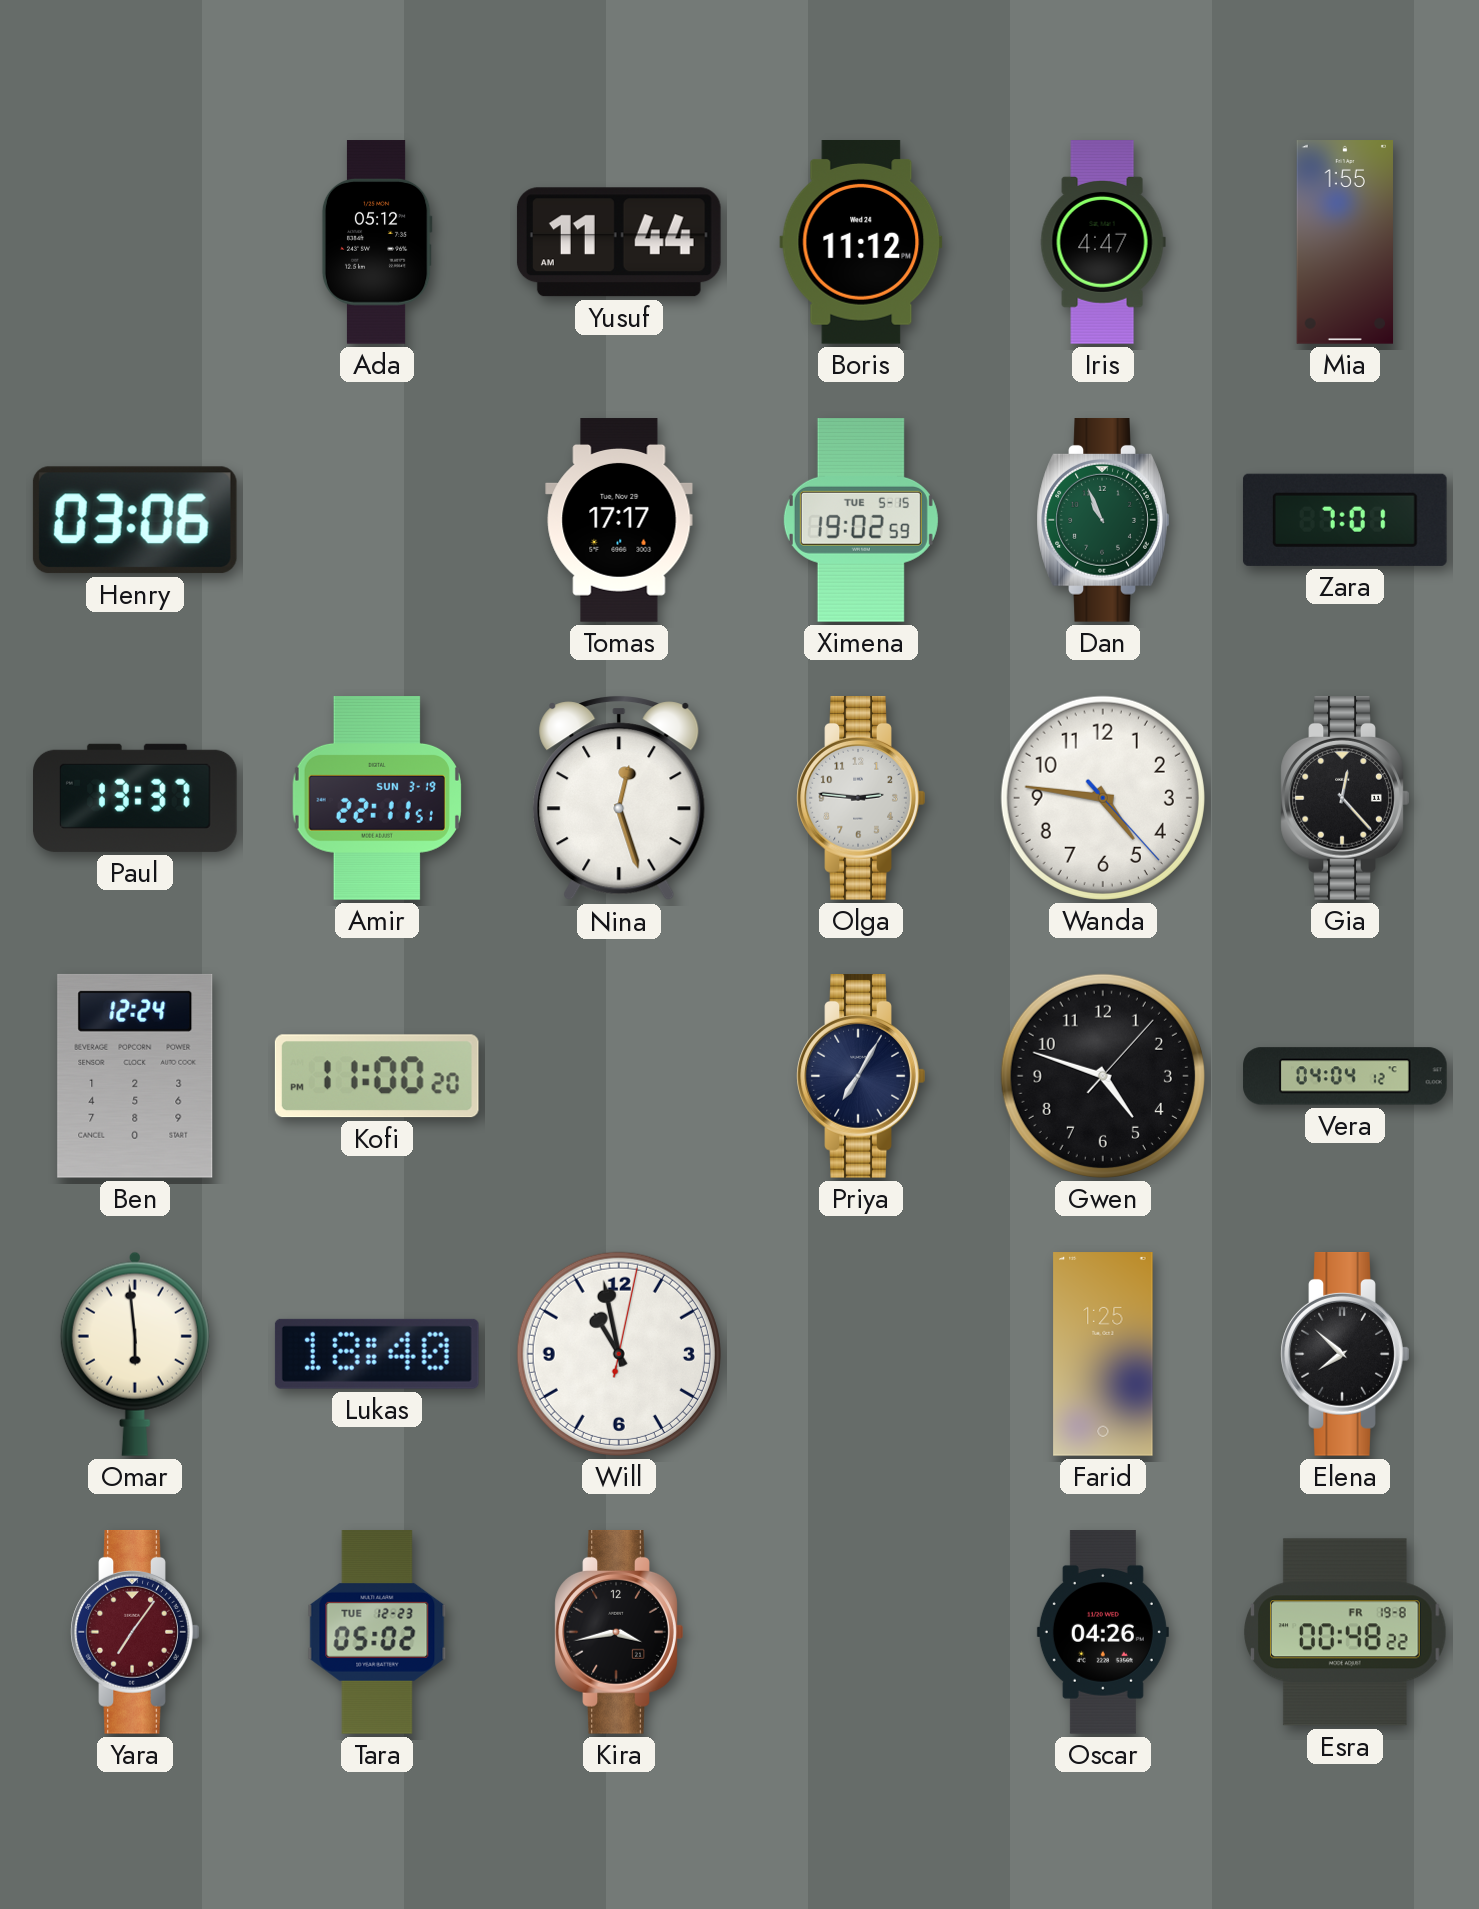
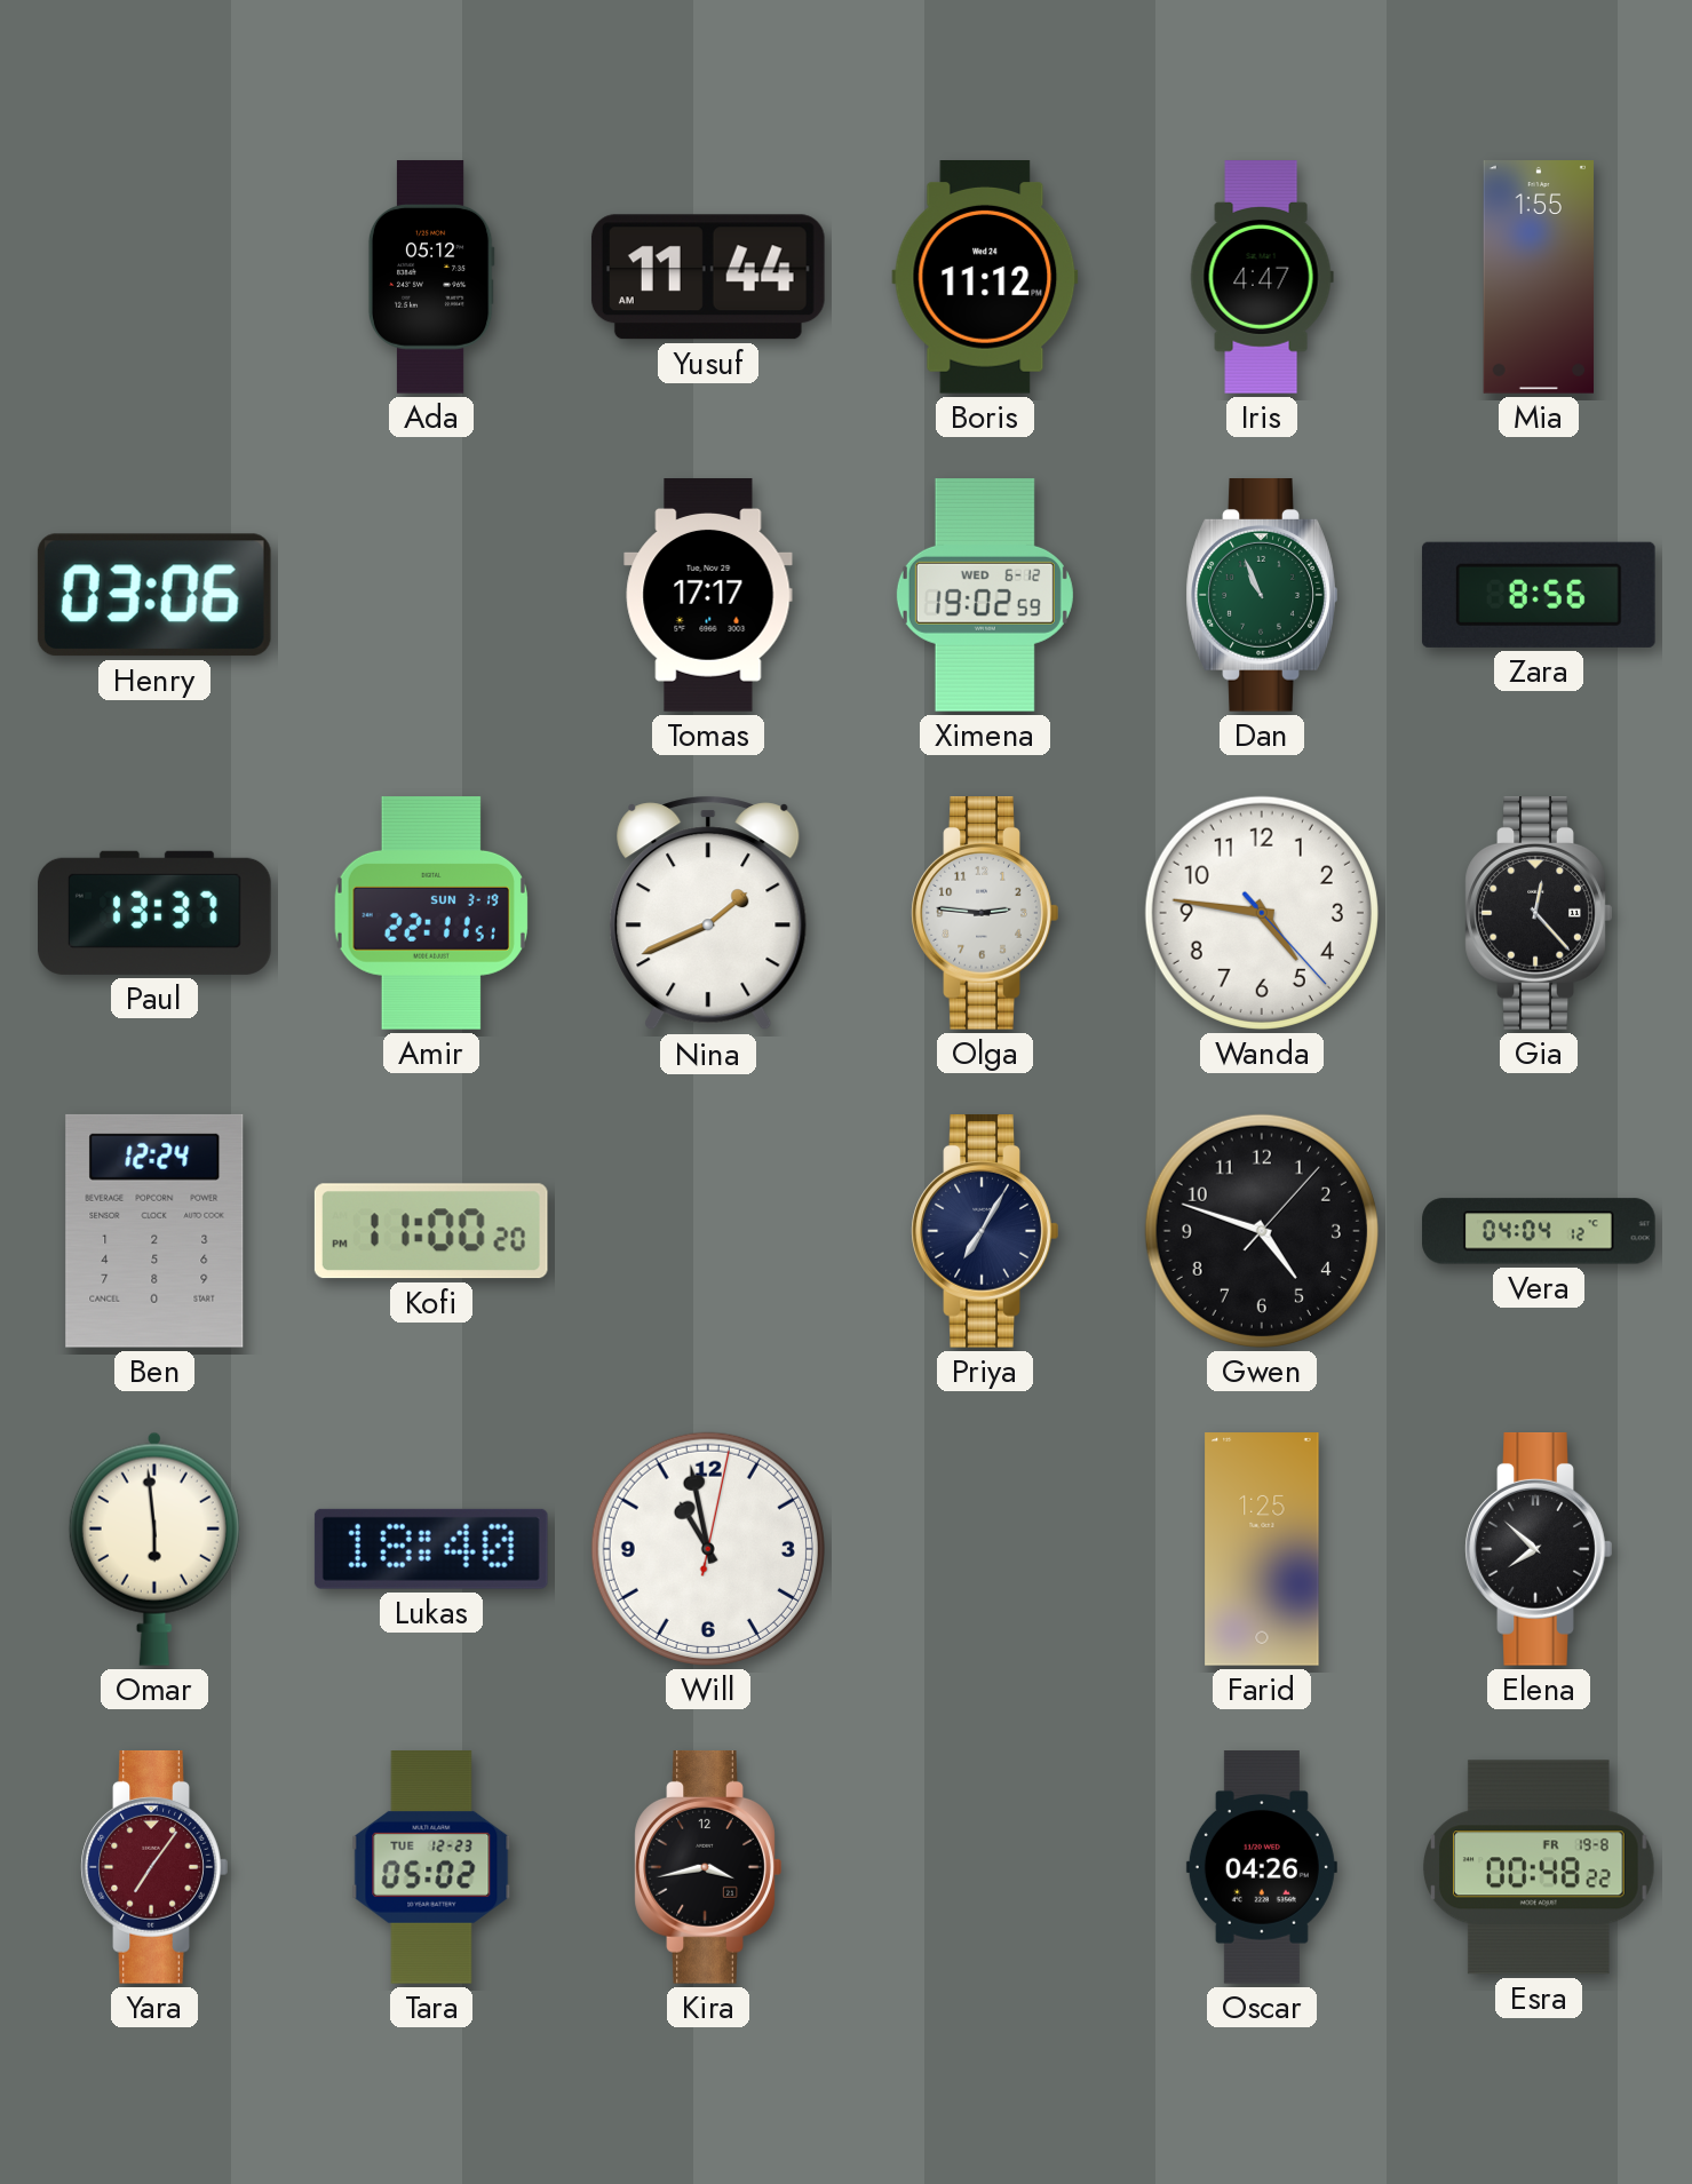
Ximena date: TUE 5-15 -> WED 6-12 (985, 596)
Zara: 7:01 -> 8:56 (1539, 595)
Nina: 12:27 -> 1:41 (708, 913)
